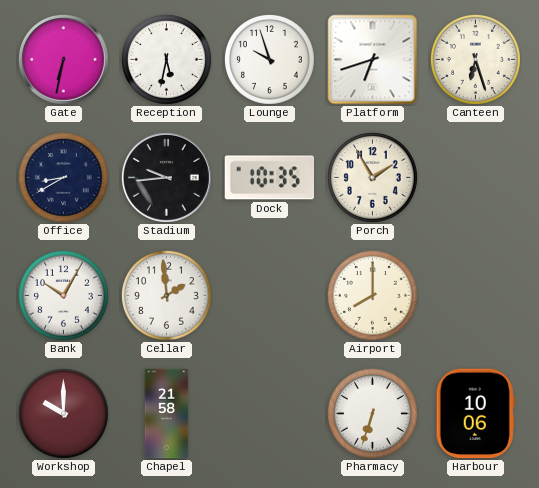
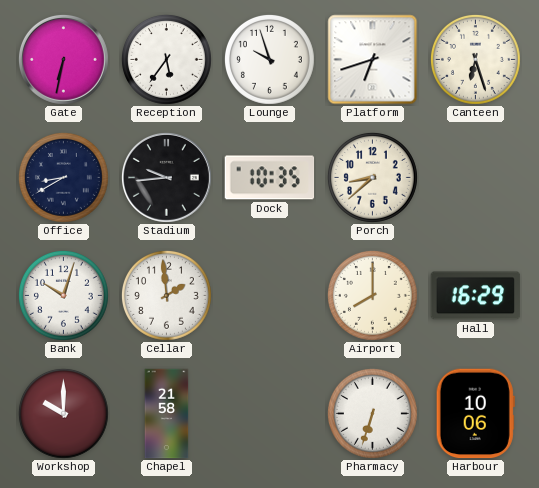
Reception: 5:32 -> 5:36 (166, 59)
Porch: 1:55 -> 8:38 (372, 177)
Bank: 10:05 -> 10:03 (63, 295)
Hall: none -> 16:29 (476, 296)
